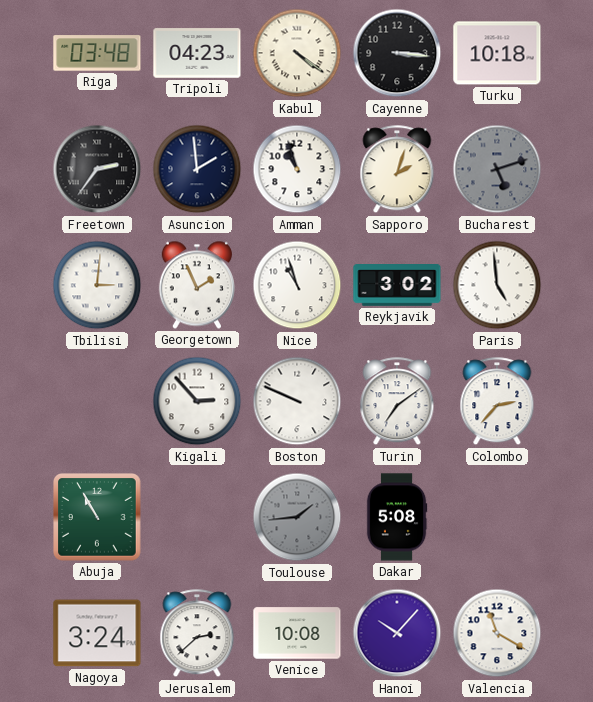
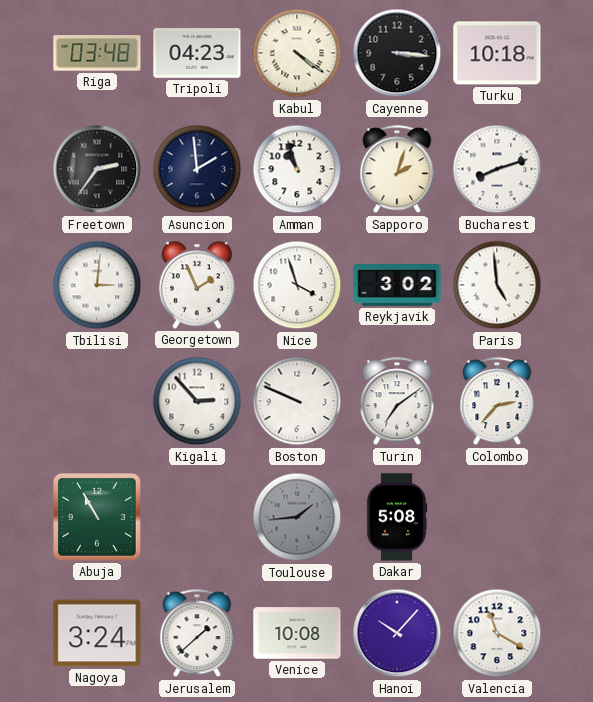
Bucharest: 5:12 -> 8:12 (497, 169)
Bucharest dial: grey -> white (497, 169)
Nice: 10:57 -> 3:57 (297, 285)
Jerusalem: 2:38 -> 1:38 (197, 634)
